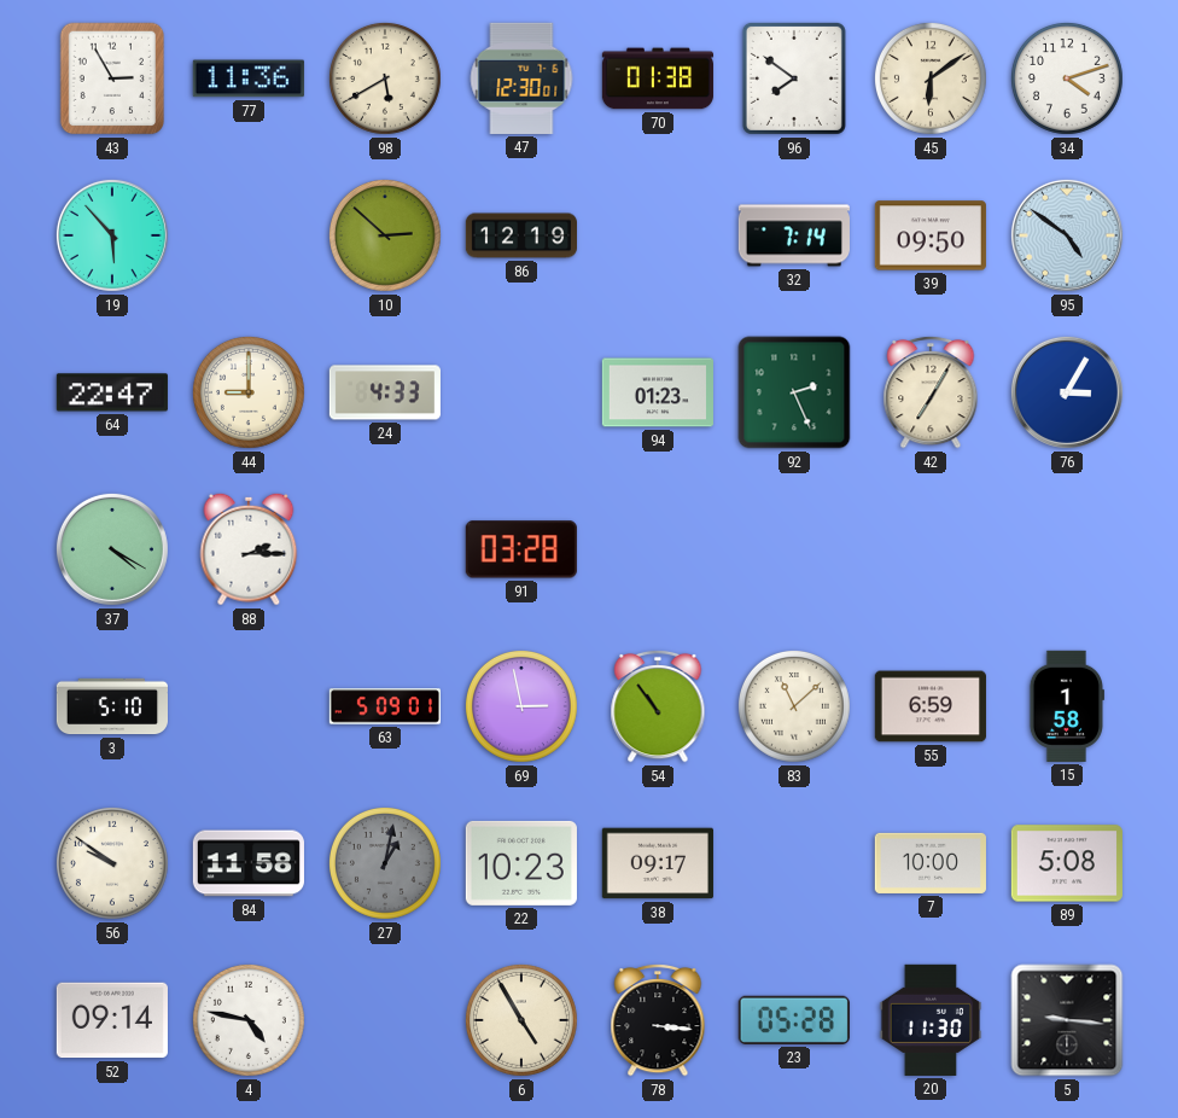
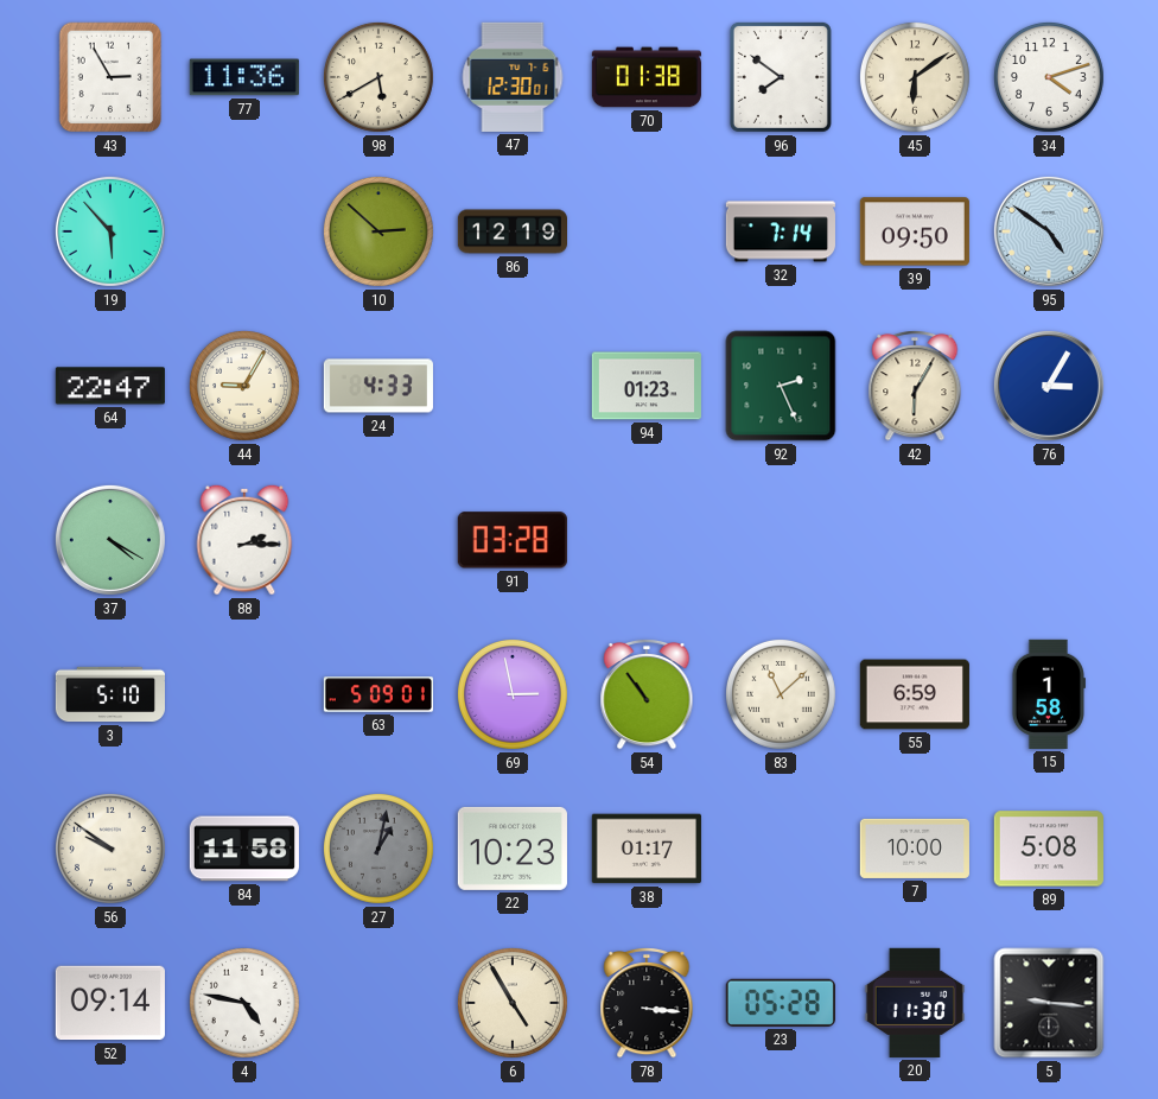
44: 9:00 -> 9:05 (244, 386)
42: 7:05 -> 6:05 (915, 386)
38: 09:17 -> 01:17 (647, 849)
